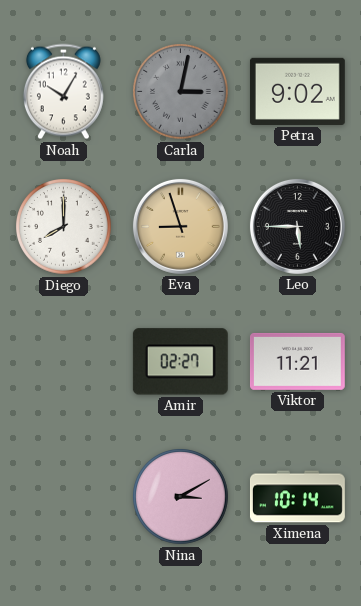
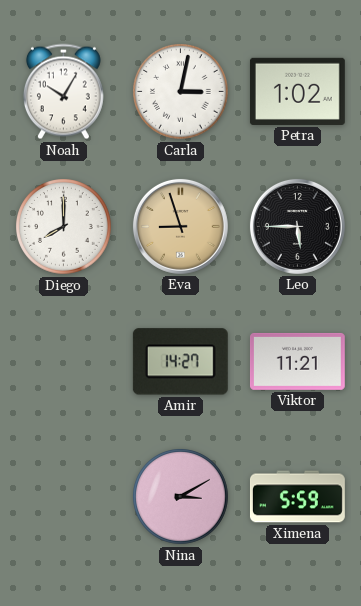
Carla dial: grey -> white (181, 92)
Petra: 9:02 -> 1:02 (297, 91)
Amir: 02:27 -> 14:27 (180, 362)
Ximena: 10:14 -> 5:59 (297, 497)
